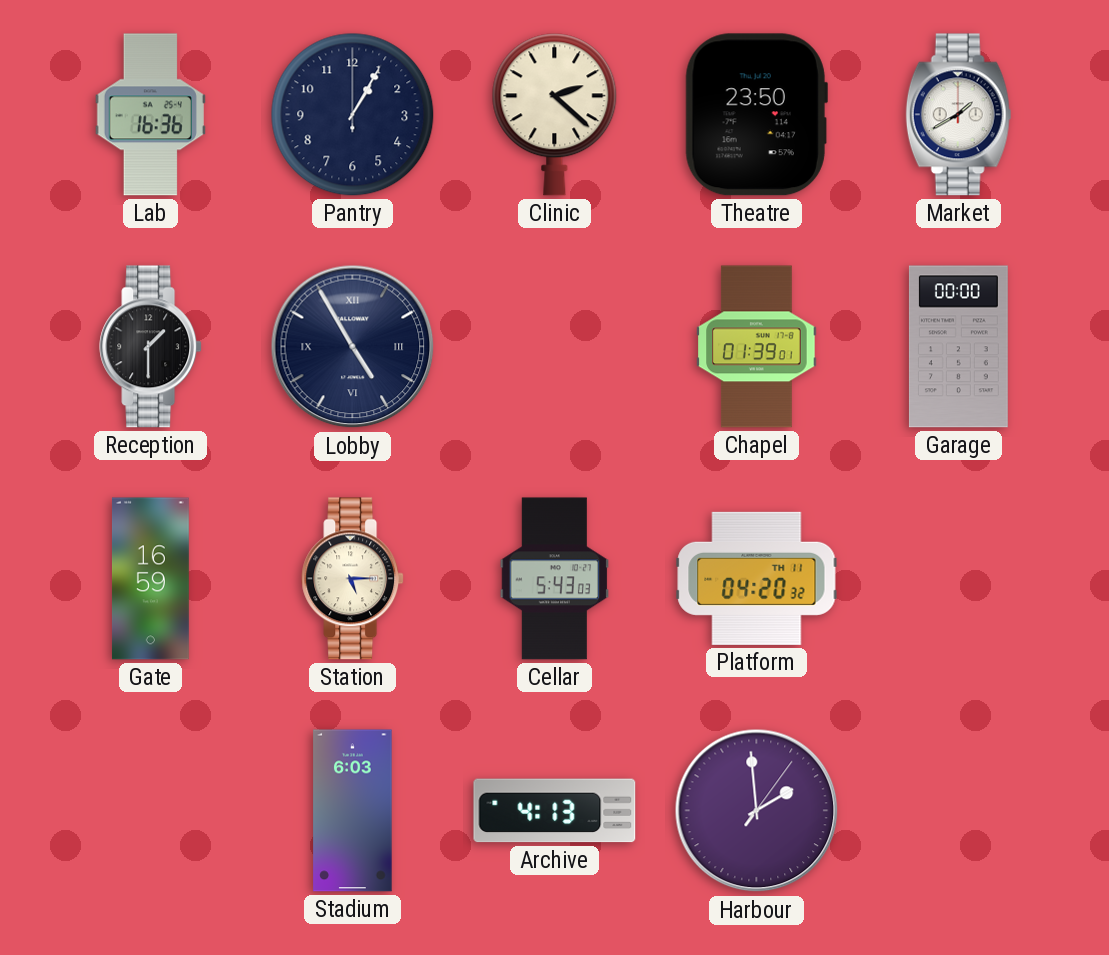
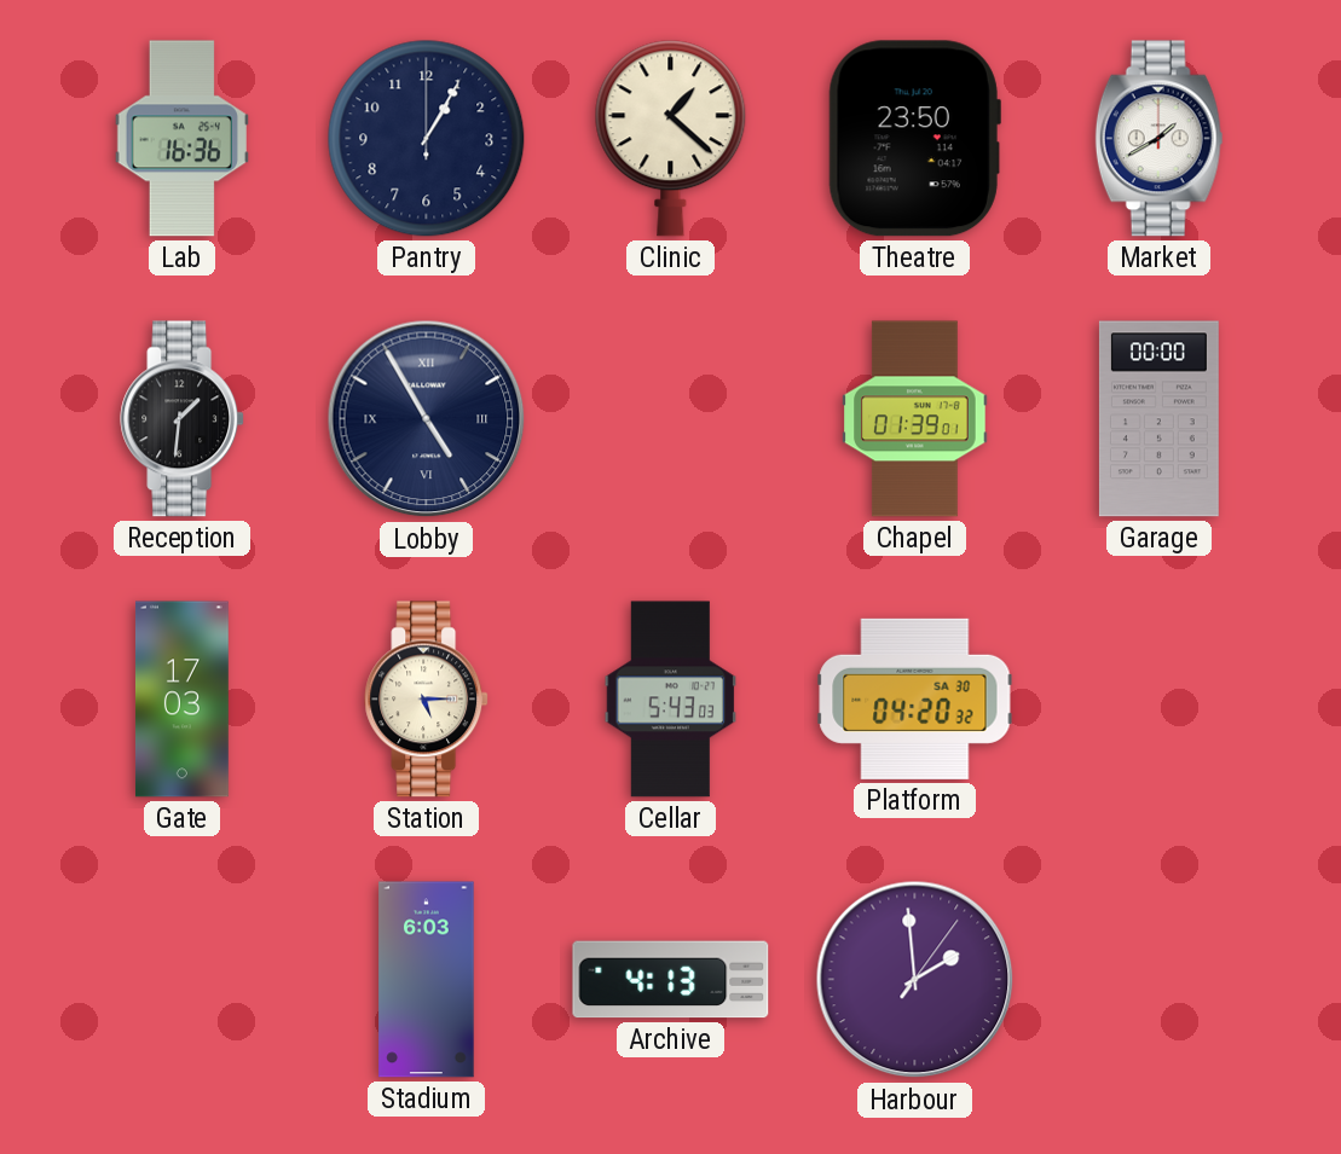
Clinic: 2:22 -> 1:22 (671, 139)
Reception: 1:30 -> 1:31 (183, 419)
Gate: 16:59 -> 17:03 (181, 700)
Platform date: TH 11 -> SA 30 (915, 698)
